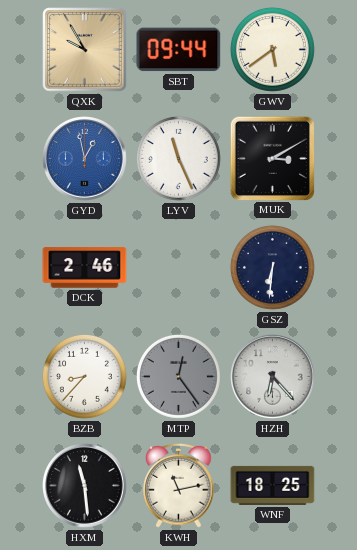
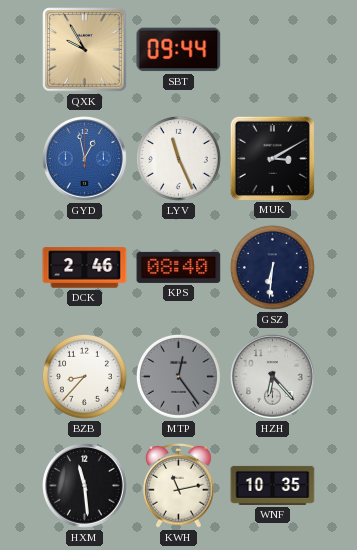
GWV: 5:39 -> none (272, 49)
KPS: none -> 08:40 (179, 267)
WNF: 18:25 -> 10:35 (273, 485)
